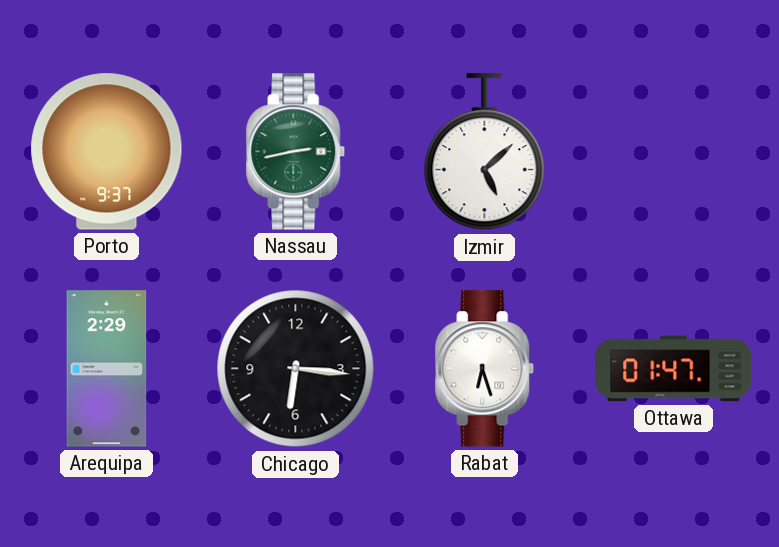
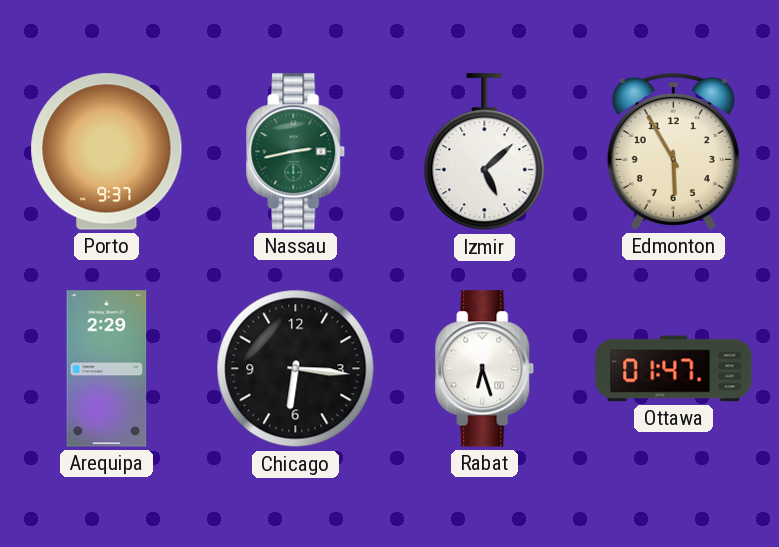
Edmonton: none -> 5:55 (673, 151)
